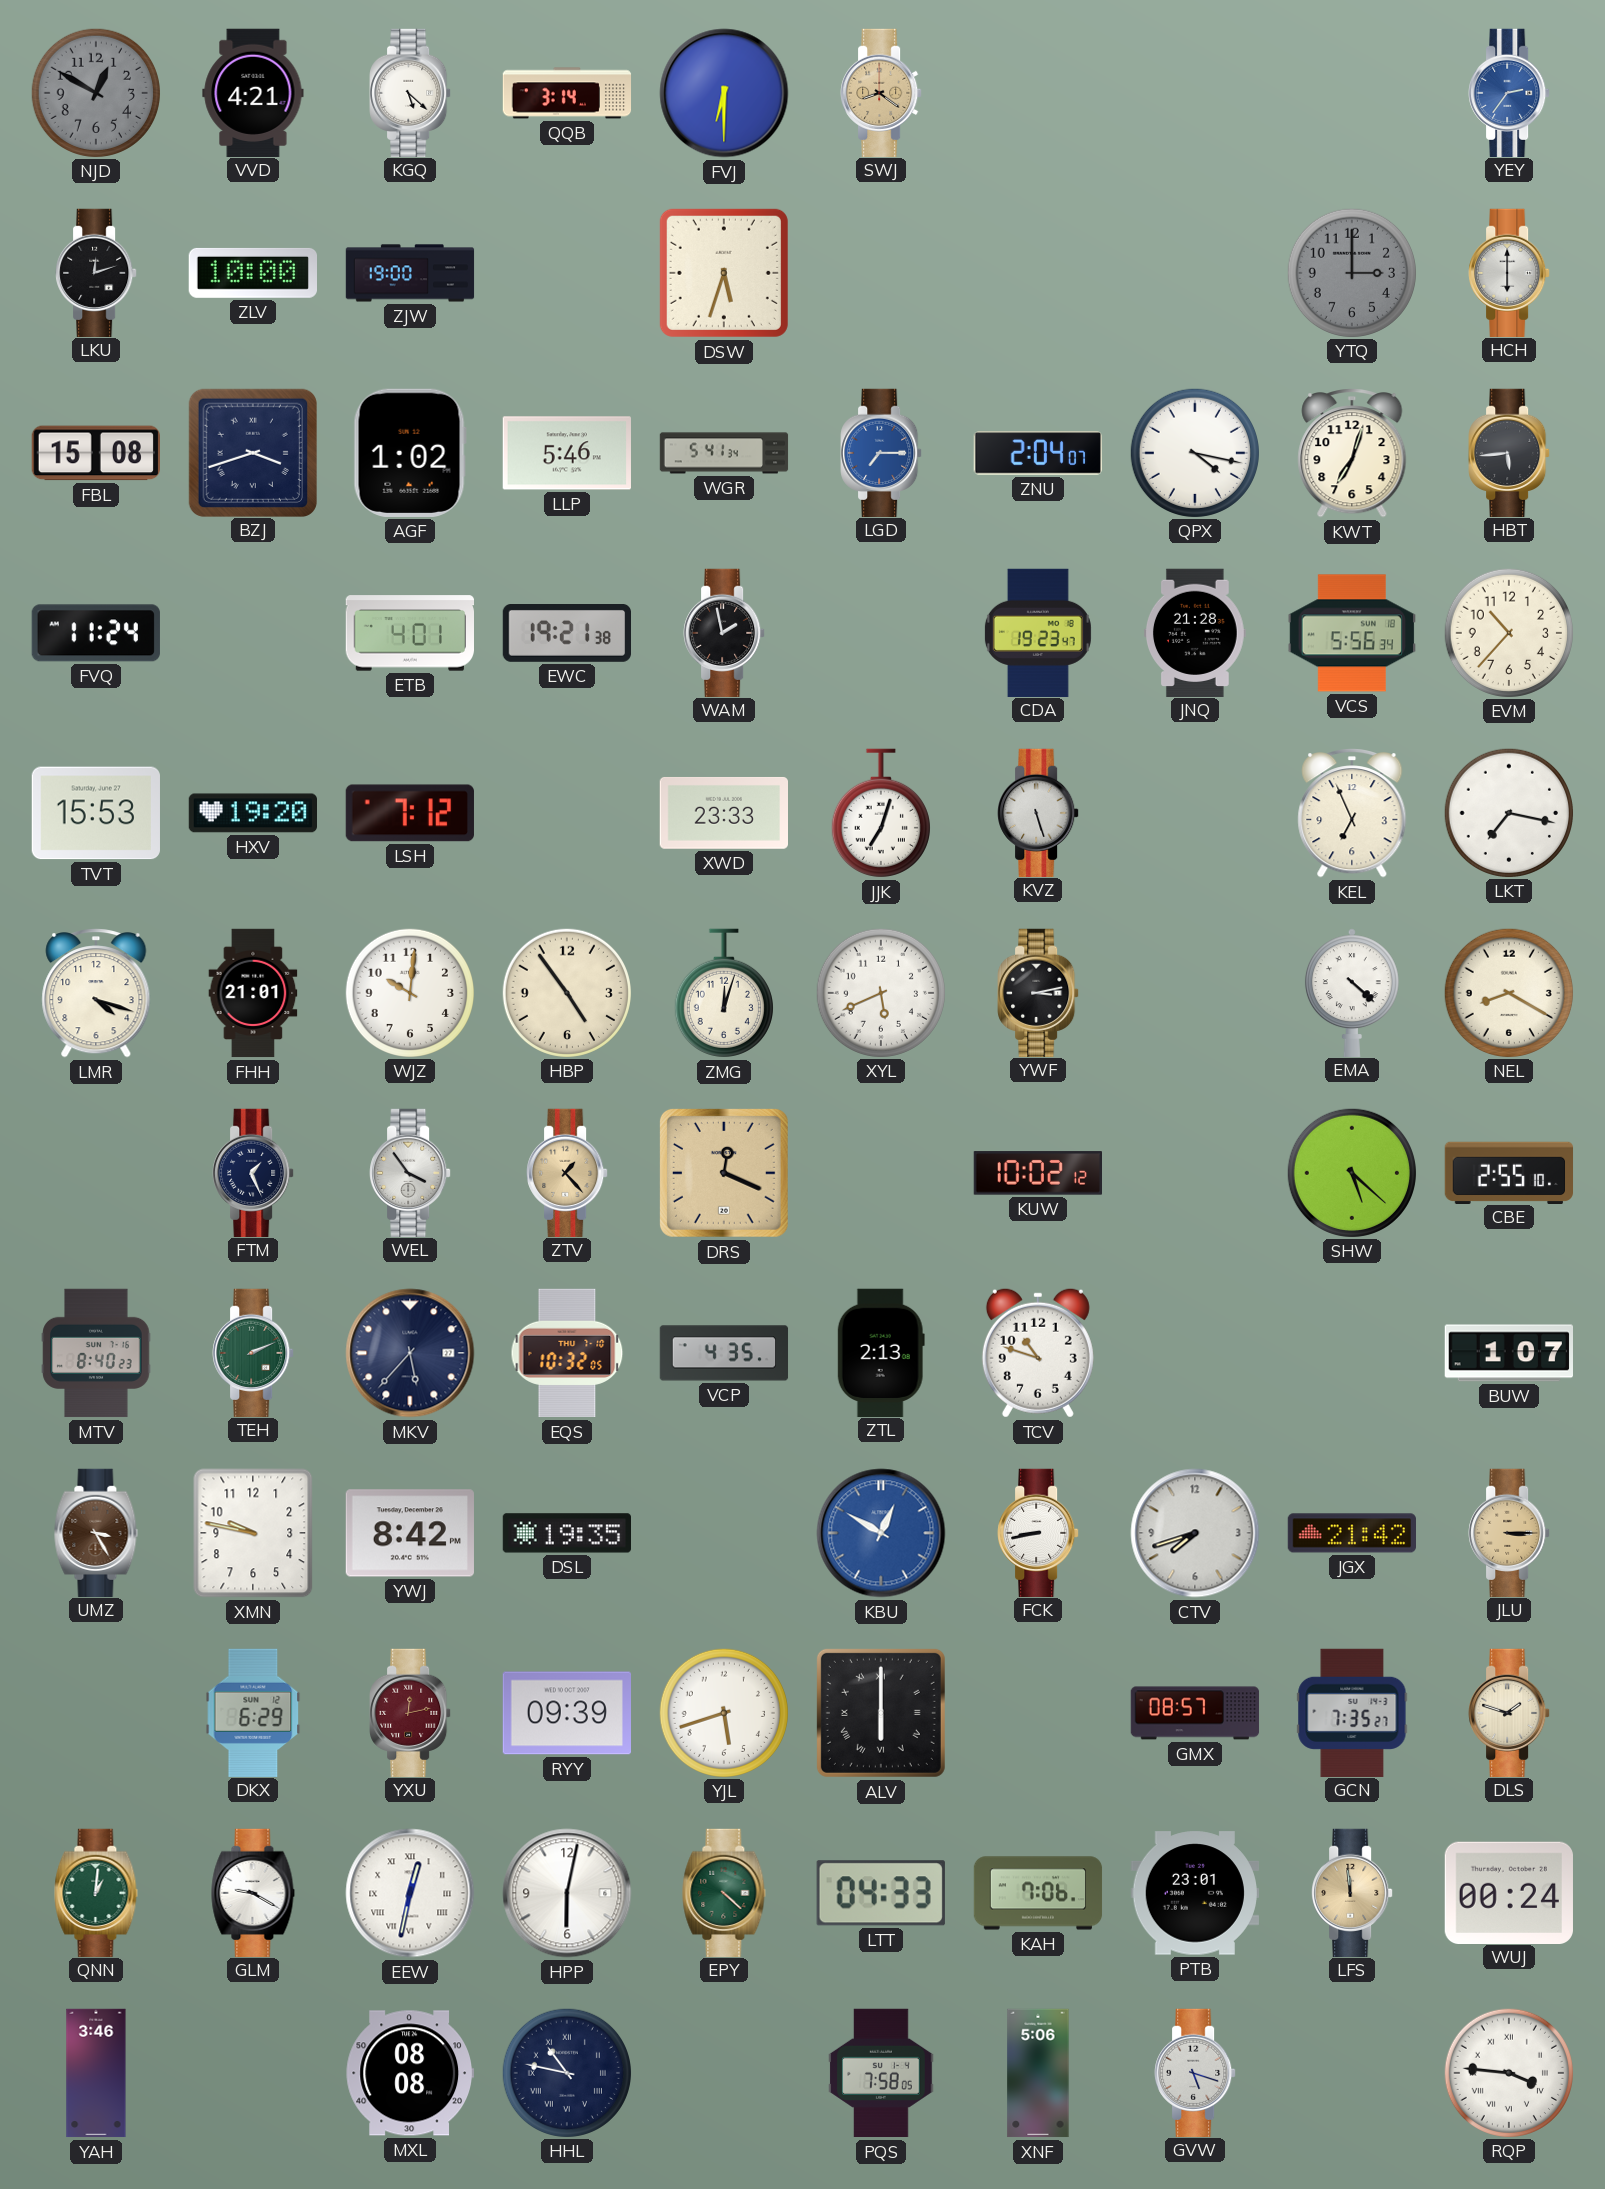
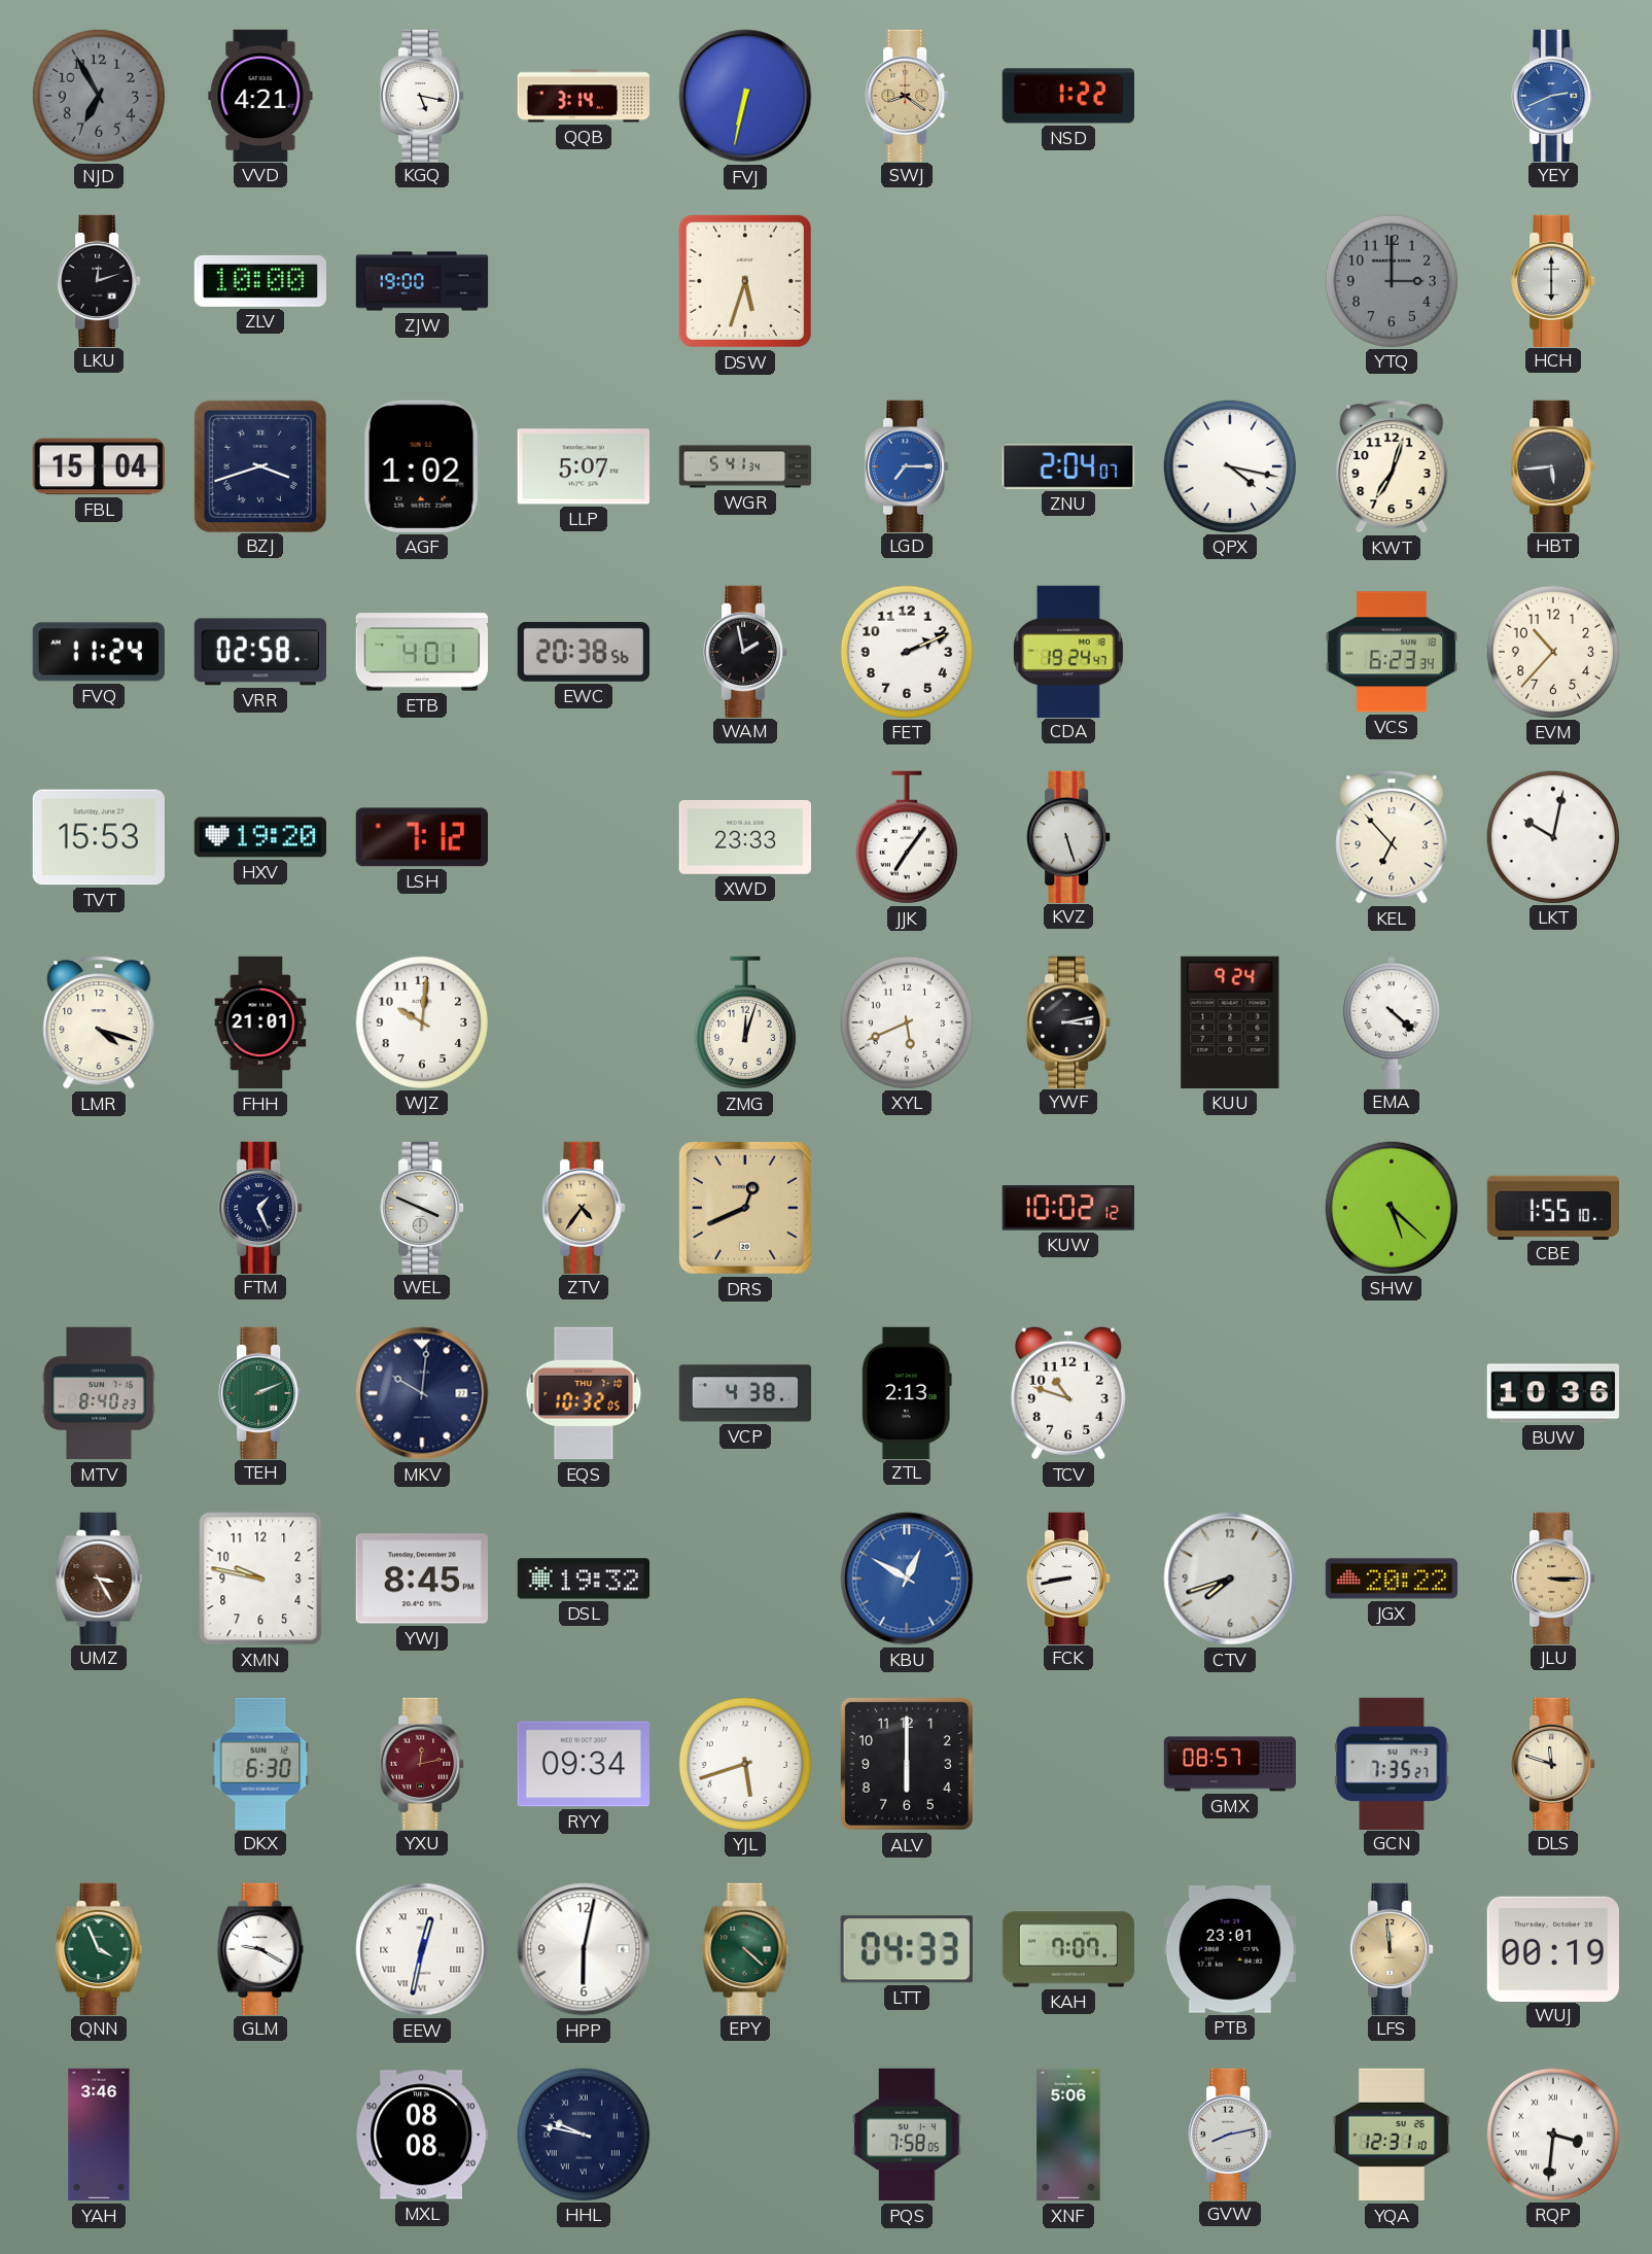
NJD: 12:50 -> 6:55 (98, 95)
KGQ: 5:22 -> 5:17 (422, 95)
FVJ: 6:30 -> 6:32 (745, 96)
NSD: none -> 1:22 (1067, 96)
YEY: 2:36 -> 2:41 (1553, 95)
FBL: 15:08 -> 15:04 (98, 466)
LLP: 5:46 -> 5:07 (584, 466)
VRR: none -> 02:58 (259, 652)
EWC: 19:21 -> 20:38 (583, 653)
FET: none -> 2:11 (906, 651)
CDA: 19:23 -> 19:24 (1068, 651)
JNQ: 21:28 -> none (1195, 632)
VCS: 5:56 -> 6:23 (1391, 652)
JJK: 7:03 -> 7:06 (907, 837)
KEL: 6:56 -> 6:53 (1392, 838)
LKT: 7:17 -> 10:02 (1552, 836)
HBP: 4:54 -> none (566, 992)
KUU: none -> 9:24 (1230, 1022)
NEL: 8:20 -> none (1508, 992)
WEL: 3:54 -> 3:49 (422, 1207)
ZTV: 1:23 -> 4:36 (584, 1207)
DRS: 12:19 -> 12:41 (745, 1208)
CBE: 2:55 -> 1:55 (1553, 1207)
MKV: 5:37 -> 10:01 (422, 1393)
VCP: 4:35 -> 4:38 (745, 1393)
BUW: 1:07 -> 10:36 (1552, 1393)
YWJ: 8:42 -> 8:45 (422, 1579)
DSL: 19:35 -> 19:32 (583, 1579)
JGX: 21:42 -> 20:22 (1391, 1579)
DKX: 6:29 -> 6:30 (260, 1763)
RYY: 09:39 -> 09:34 (583, 1764)
ALV numerals: Roman -> Arabic (907, 1764)
DLS: 1:48 -> 11:48 (1553, 1763)
QNN: 1:01 -> 3:56 (99, 1948)
KAH: 7:06 -> 7:07 (1068, 1949)
WUJ: 00:24 -> 00:19 (1553, 1948)
HHL: 10:47 -> 9:47 (583, 2134)
GVW: 5:18 -> 8:13 (1230, 2134)
YQA: none -> 12:31 (1392, 2135)
RQP: 3:46 -> 3:31 (1552, 2134)
